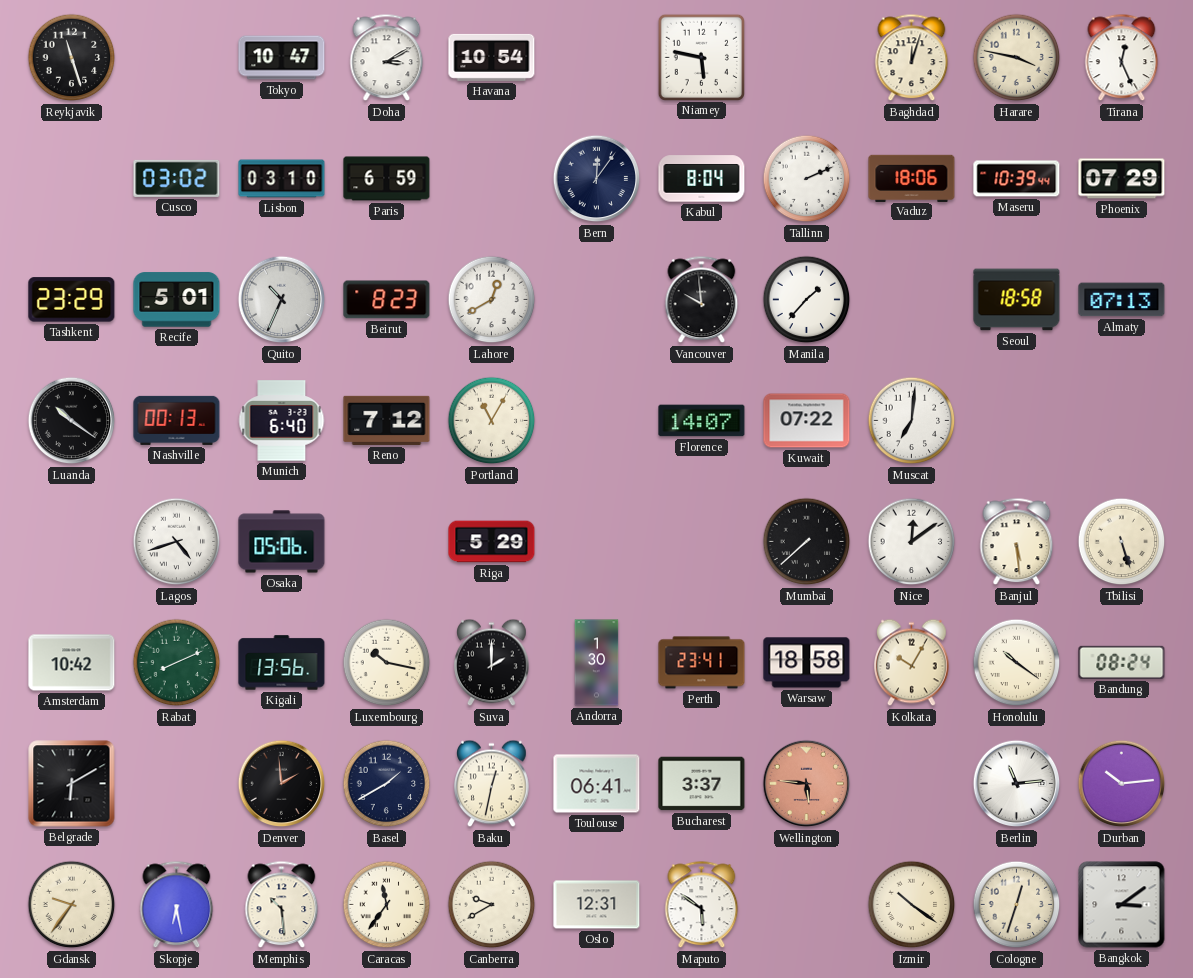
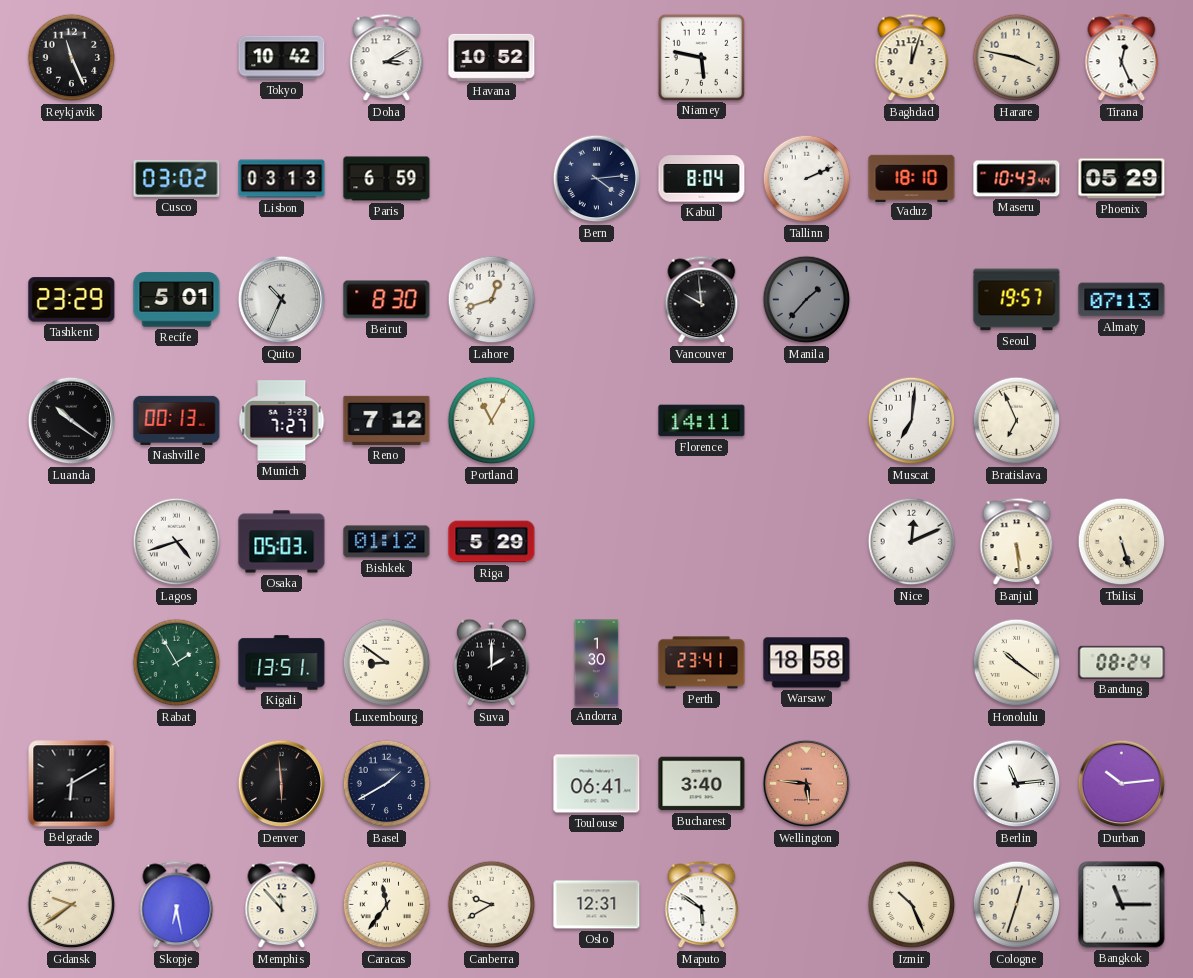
Reykjavik: 11:27 -> 11:26 (72, 58)
Tokyo: 10:47 -> 10:42 (282, 58)
Havana: 10:54 -> 10:52 (492, 57)
Lisbon: 03:10 -> 03:13 (282, 179)
Bern: 12:06 -> 4:14 (597, 179)
Vaduz: 18:06 -> 18:10 (912, 178)
Maseru: 10:39 -> 10:43 (1017, 179)
Phoenix: 07:29 -> 05:29 (1122, 179)
Beirut: 8:23 -> 8:30 (387, 300)
Lahore: 12:40 -> 12:42 (492, 300)
Manila dial: white -> grey (807, 300)
Seoul: 18:58 -> 19:57 (1017, 300)
Munich: 6:40 -> 7:27 (282, 421)
Florence: 14:07 -> 14:11 (702, 421)
Kuwait: 07:22 -> none (807, 421)
Bratislava: none -> 6:56 (1017, 421)
Osaka: 05:06 -> 05:03 (282, 542)
Bishkek: none -> 01:12 (387, 542)
Mumbai: 7:38 -> none (807, 542)
Nice: 12:09 -> 12:11 (912, 542)
Amsterdam: 10:42 -> none (72, 663)
Rabat: 8:11 -> 1:55 (177, 663)
Kigali: 13:56 -> 13:51 (282, 663)
Luxembourg: 10:17 -> 8:51 (387, 663)
Kolkata: 10:05 -> none (912, 663)
Denver: 1:59 -> 5:59 (282, 784)
Baku: 12:32 -> none (492, 784)
Bucharest: 3:37 -> 3:40 (702, 784)
Gdansk: 9:36 -> 9:39 (72, 905)
Memphis: 10:29 -> 11:53 (282, 905)
Izmir: 10:21 -> 10:26 (912, 905)
Bangkok: 3:09 -> 11:15 (1122, 905)
